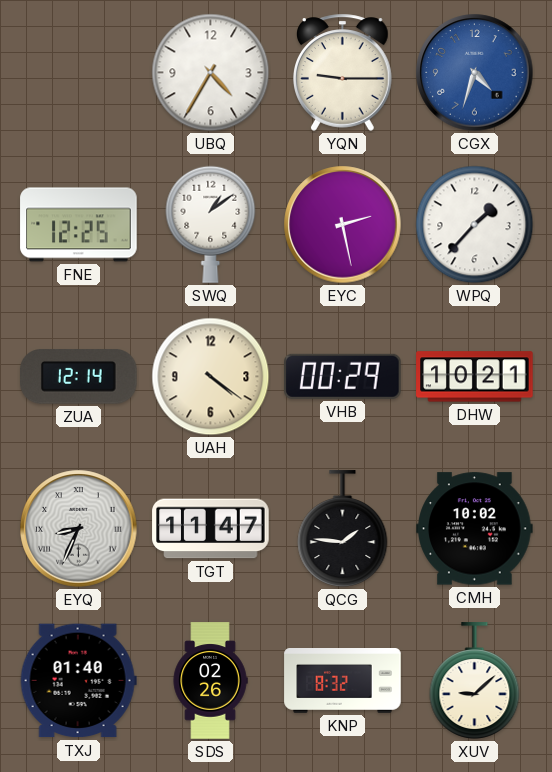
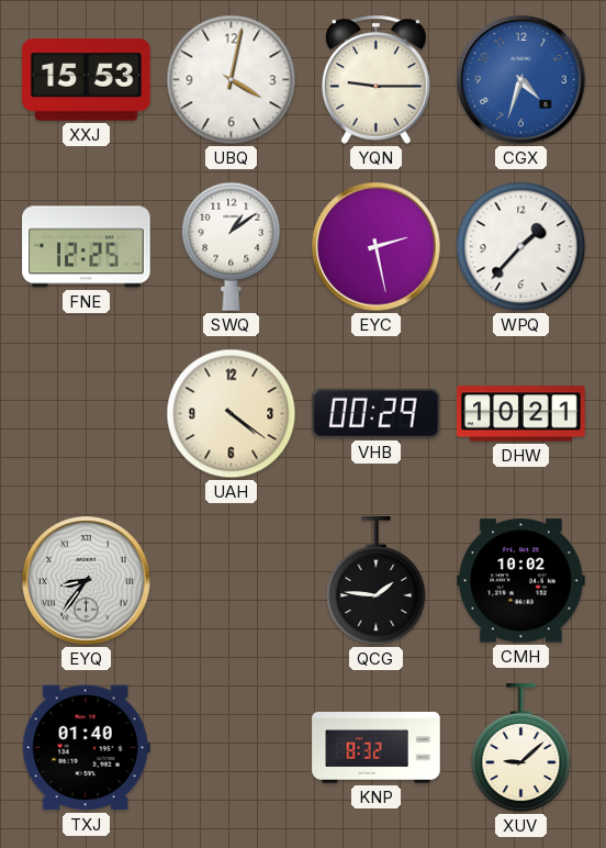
XXJ: none -> 15:53 (87, 80)
UBQ: 4:35 -> 4:02 (232, 80)
ZUA: 12:14 -> none (79, 377)
EYQ: 8:34 -> 8:36 (87, 581)
TGT: 11:47 -> none (211, 529)
SDS: 02:26 -> none (210, 681)
